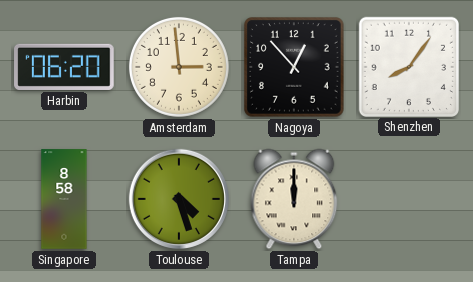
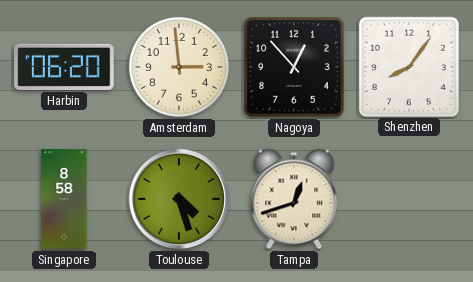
Tampa: 12:00 -> 12:42 (294, 199)
